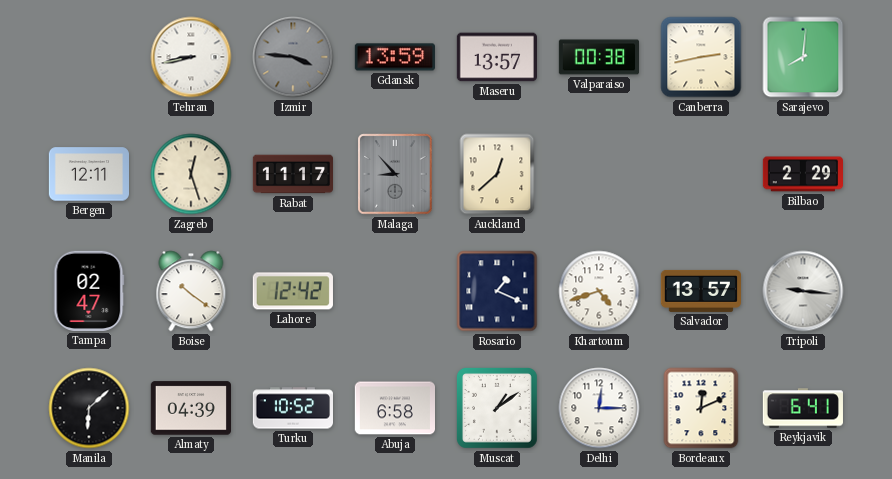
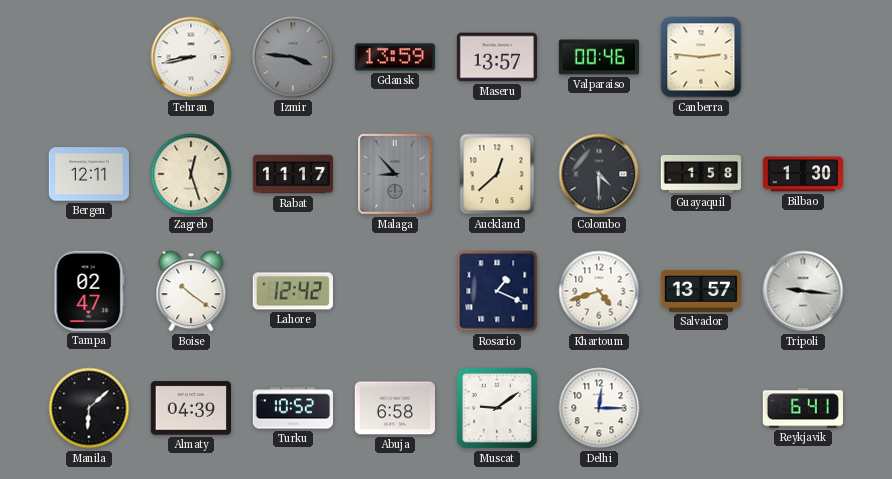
Valparaiso: 00:38 -> 00:46 (598, 57)
Canberra: 2:43 -> 2:46 (701, 57)
Sarajevo: 8:01 -> none (803, 57)
Colombo: none -> 4:30 (599, 174)
Guayaquil: none -> 1:58 (700, 174)
Bilbao: 2:29 -> 1:30 (802, 174)
Muscat: 1:09 -> 9:09 (497, 408)
Bordeaux: 12:11 -> none (701, 408)
